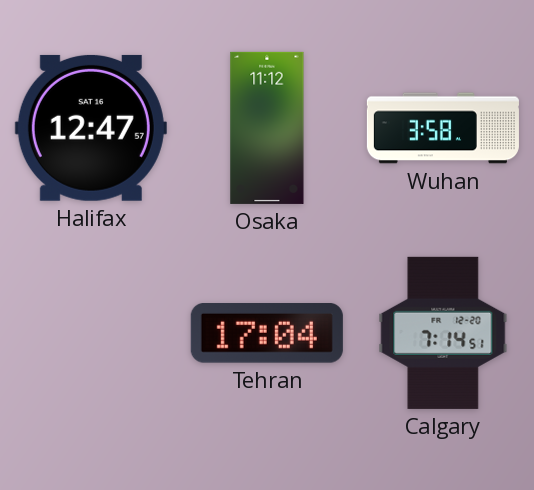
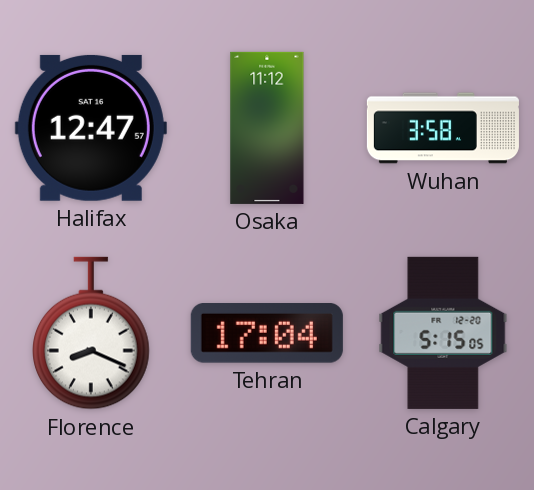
Florence: none -> 8:19 (92, 333)
Calgary: 7:14 -> 5:15 (443, 333)
